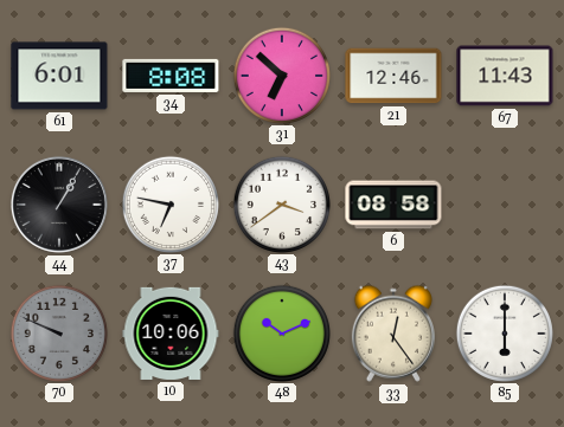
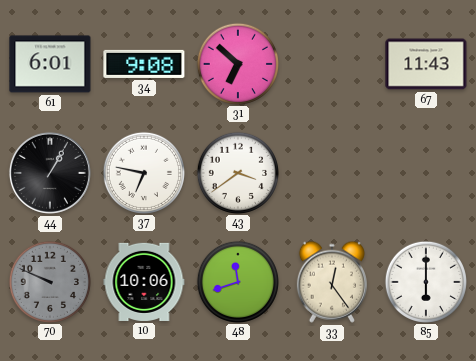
34: 8:08 -> 9:08 (144, 64)
21: 12:46 -> none (393, 76)
6: 08:58 -> none (393, 205)
48: 10:11 -> 11:42 (237, 281)
